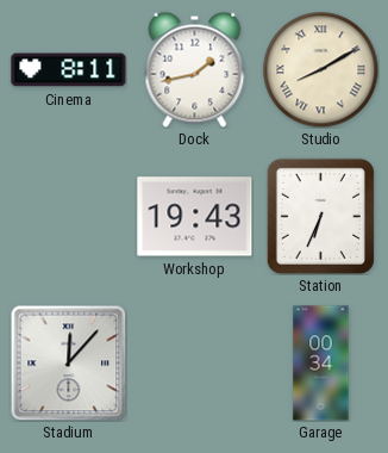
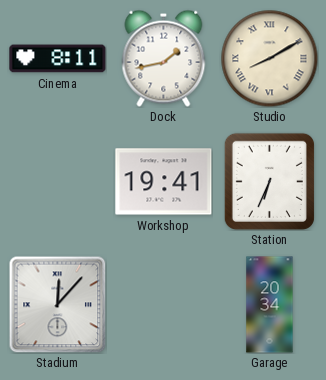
Workshop: 19:43 -> 19:41 (164, 182)
Garage: 00:34 -> 20:34 (270, 305)
